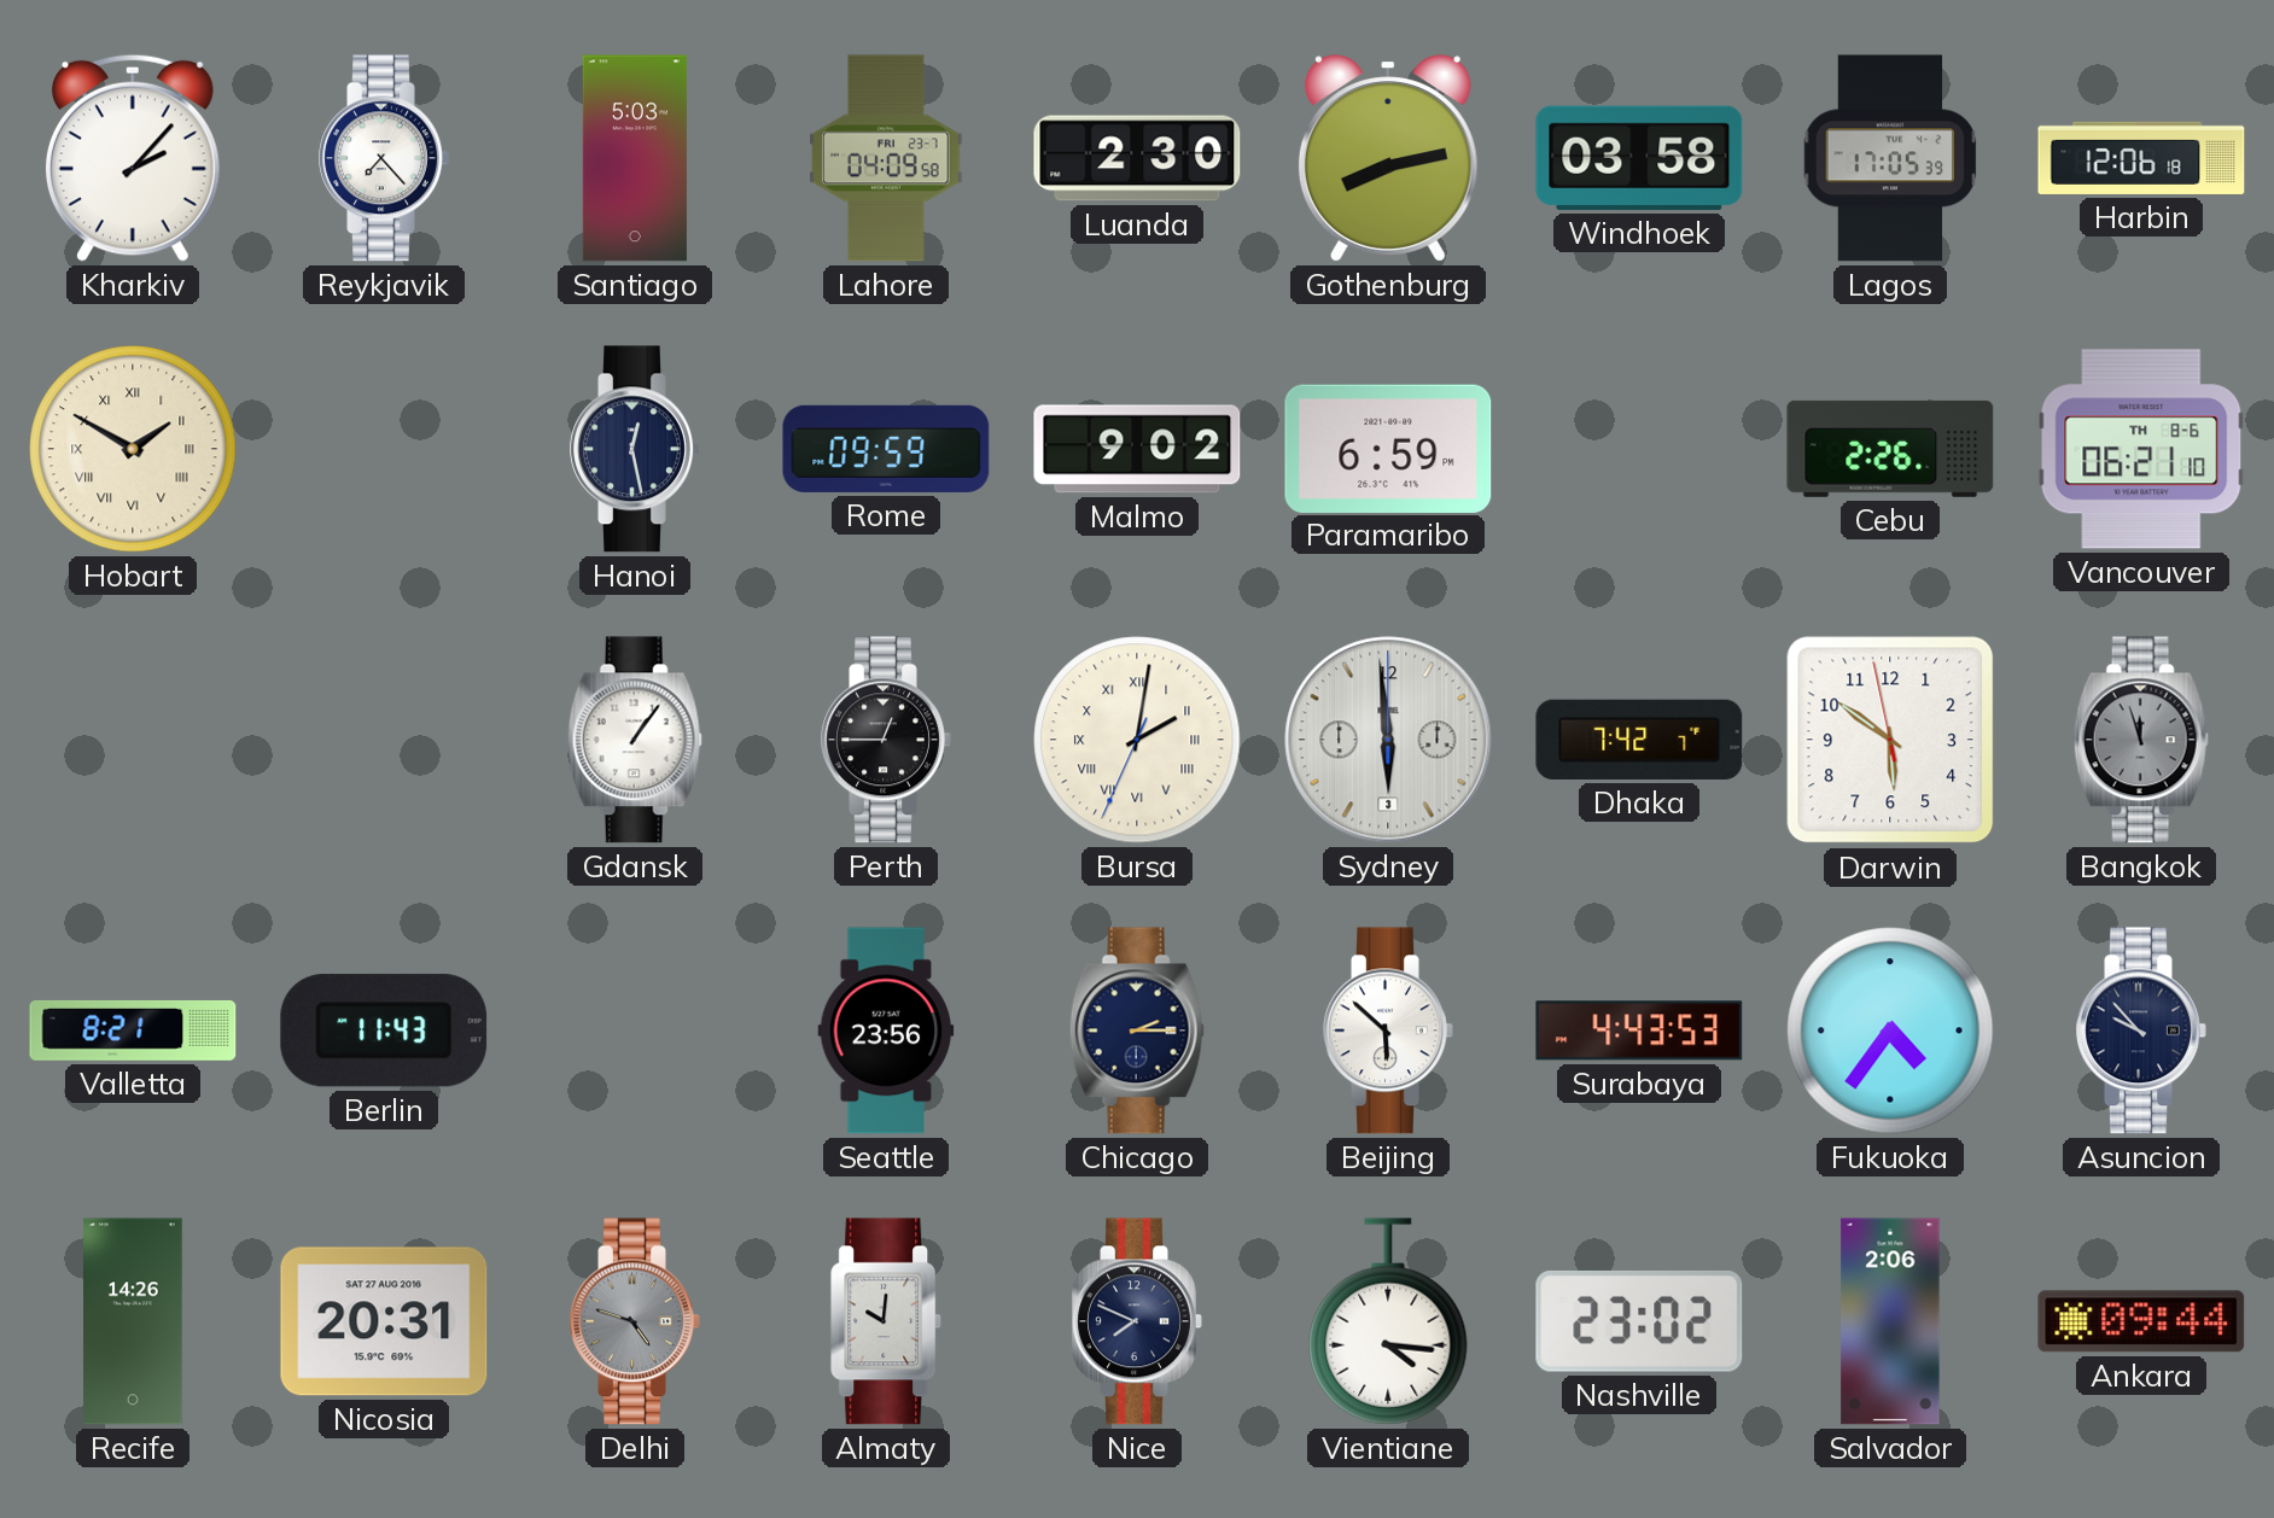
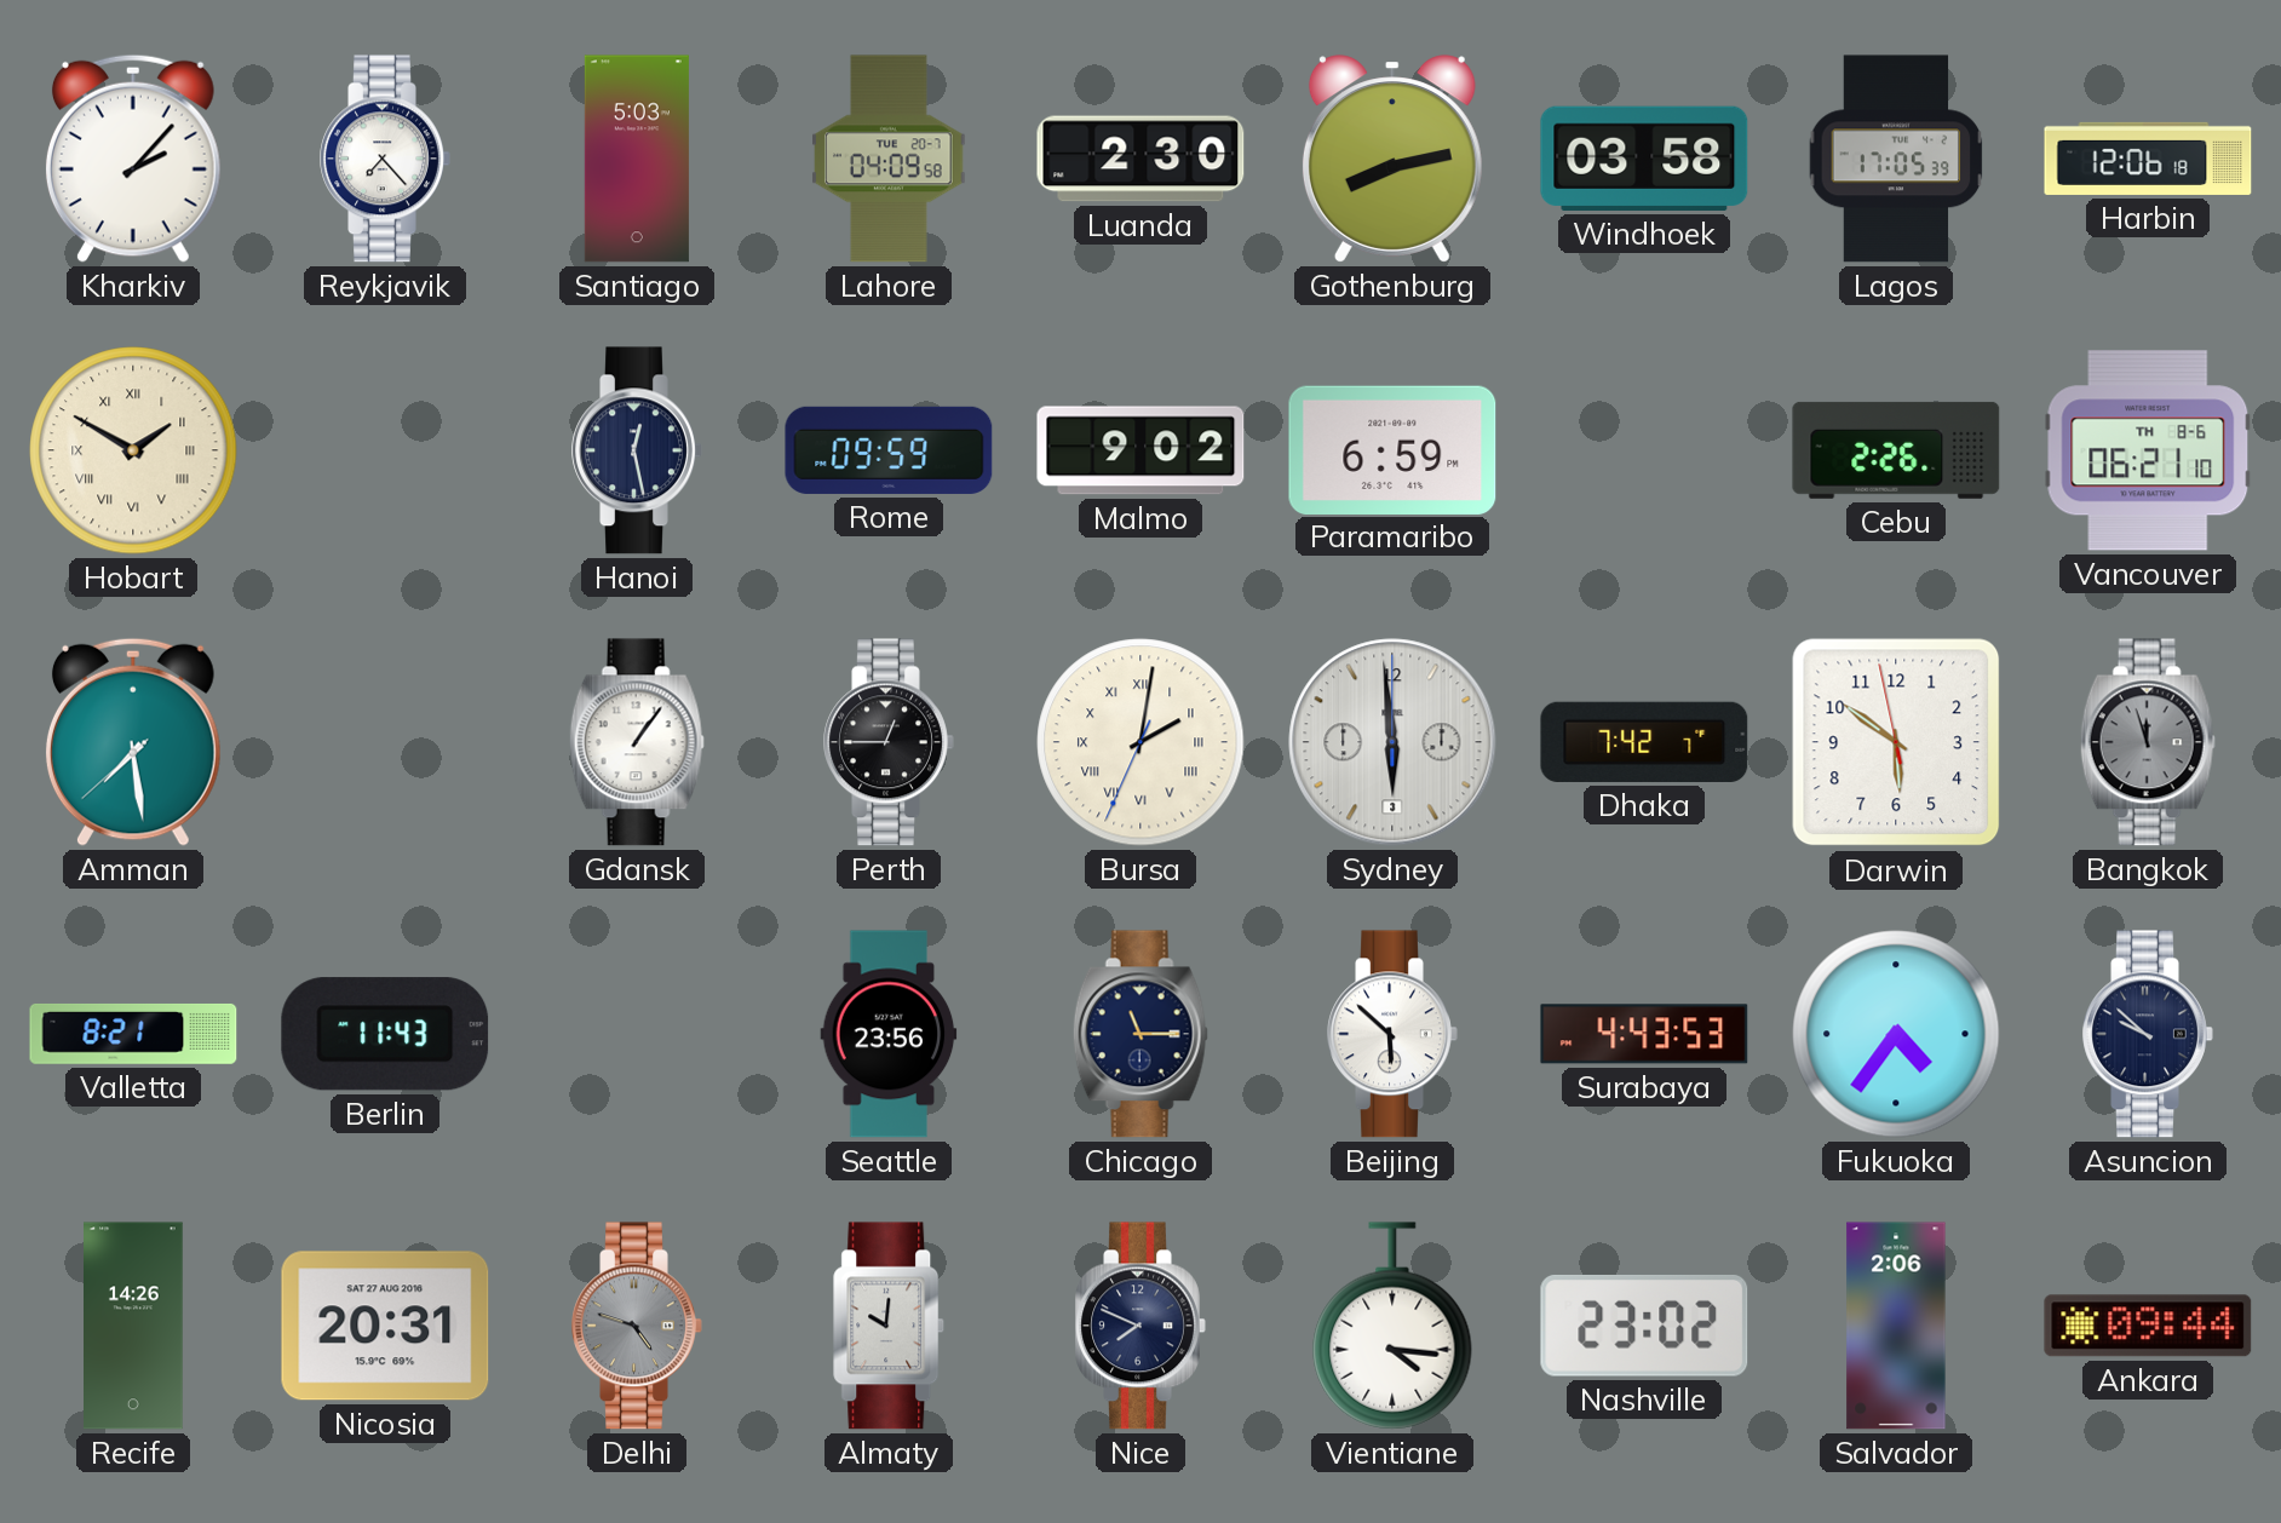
Lahore date: FRI 23-7 -> TUE 20-7 (889, 159)
Amman: none -> 7:28 (133, 742)
Chicago: 2:15 -> 11:15 (1140, 1034)
Asuncion: 9:53 -> 9:52 (2148, 1034)
